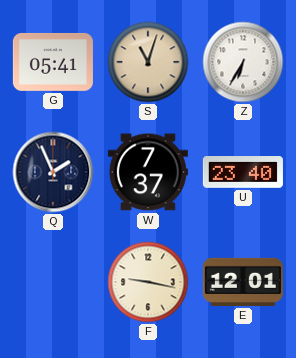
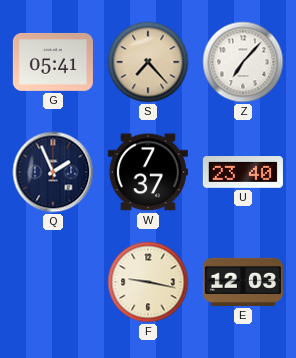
S: 11:03 -> 7:23 (148, 62)
Z: 6:35 -> 7:07 (243, 62)
E: 12:01 -> 12:03 (243, 282)
